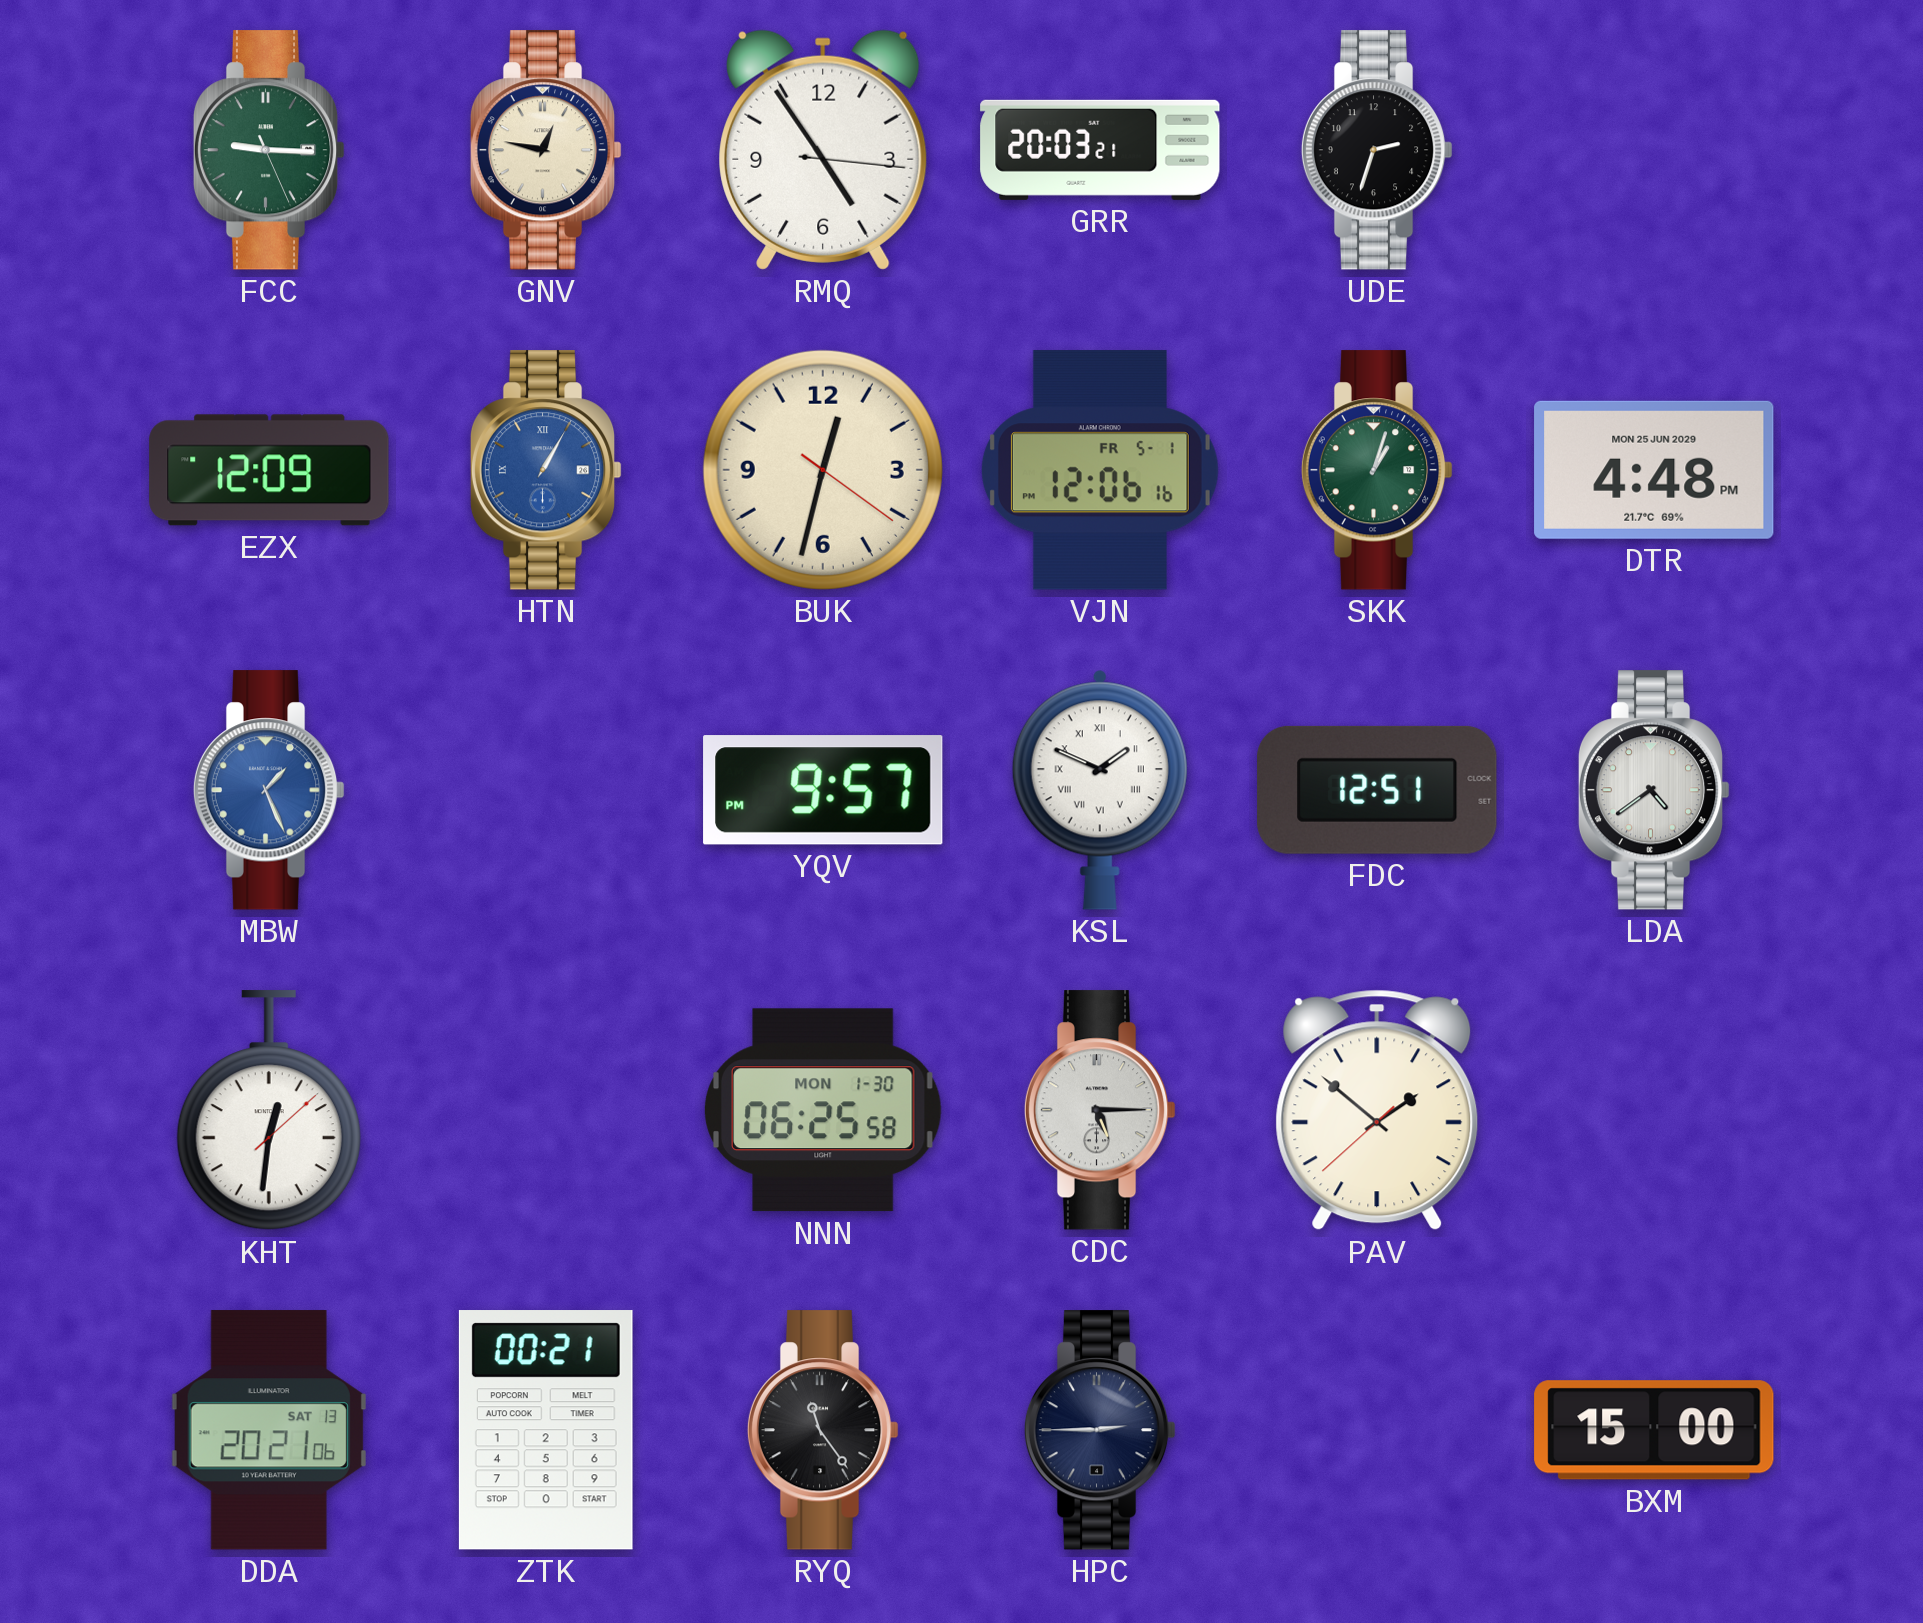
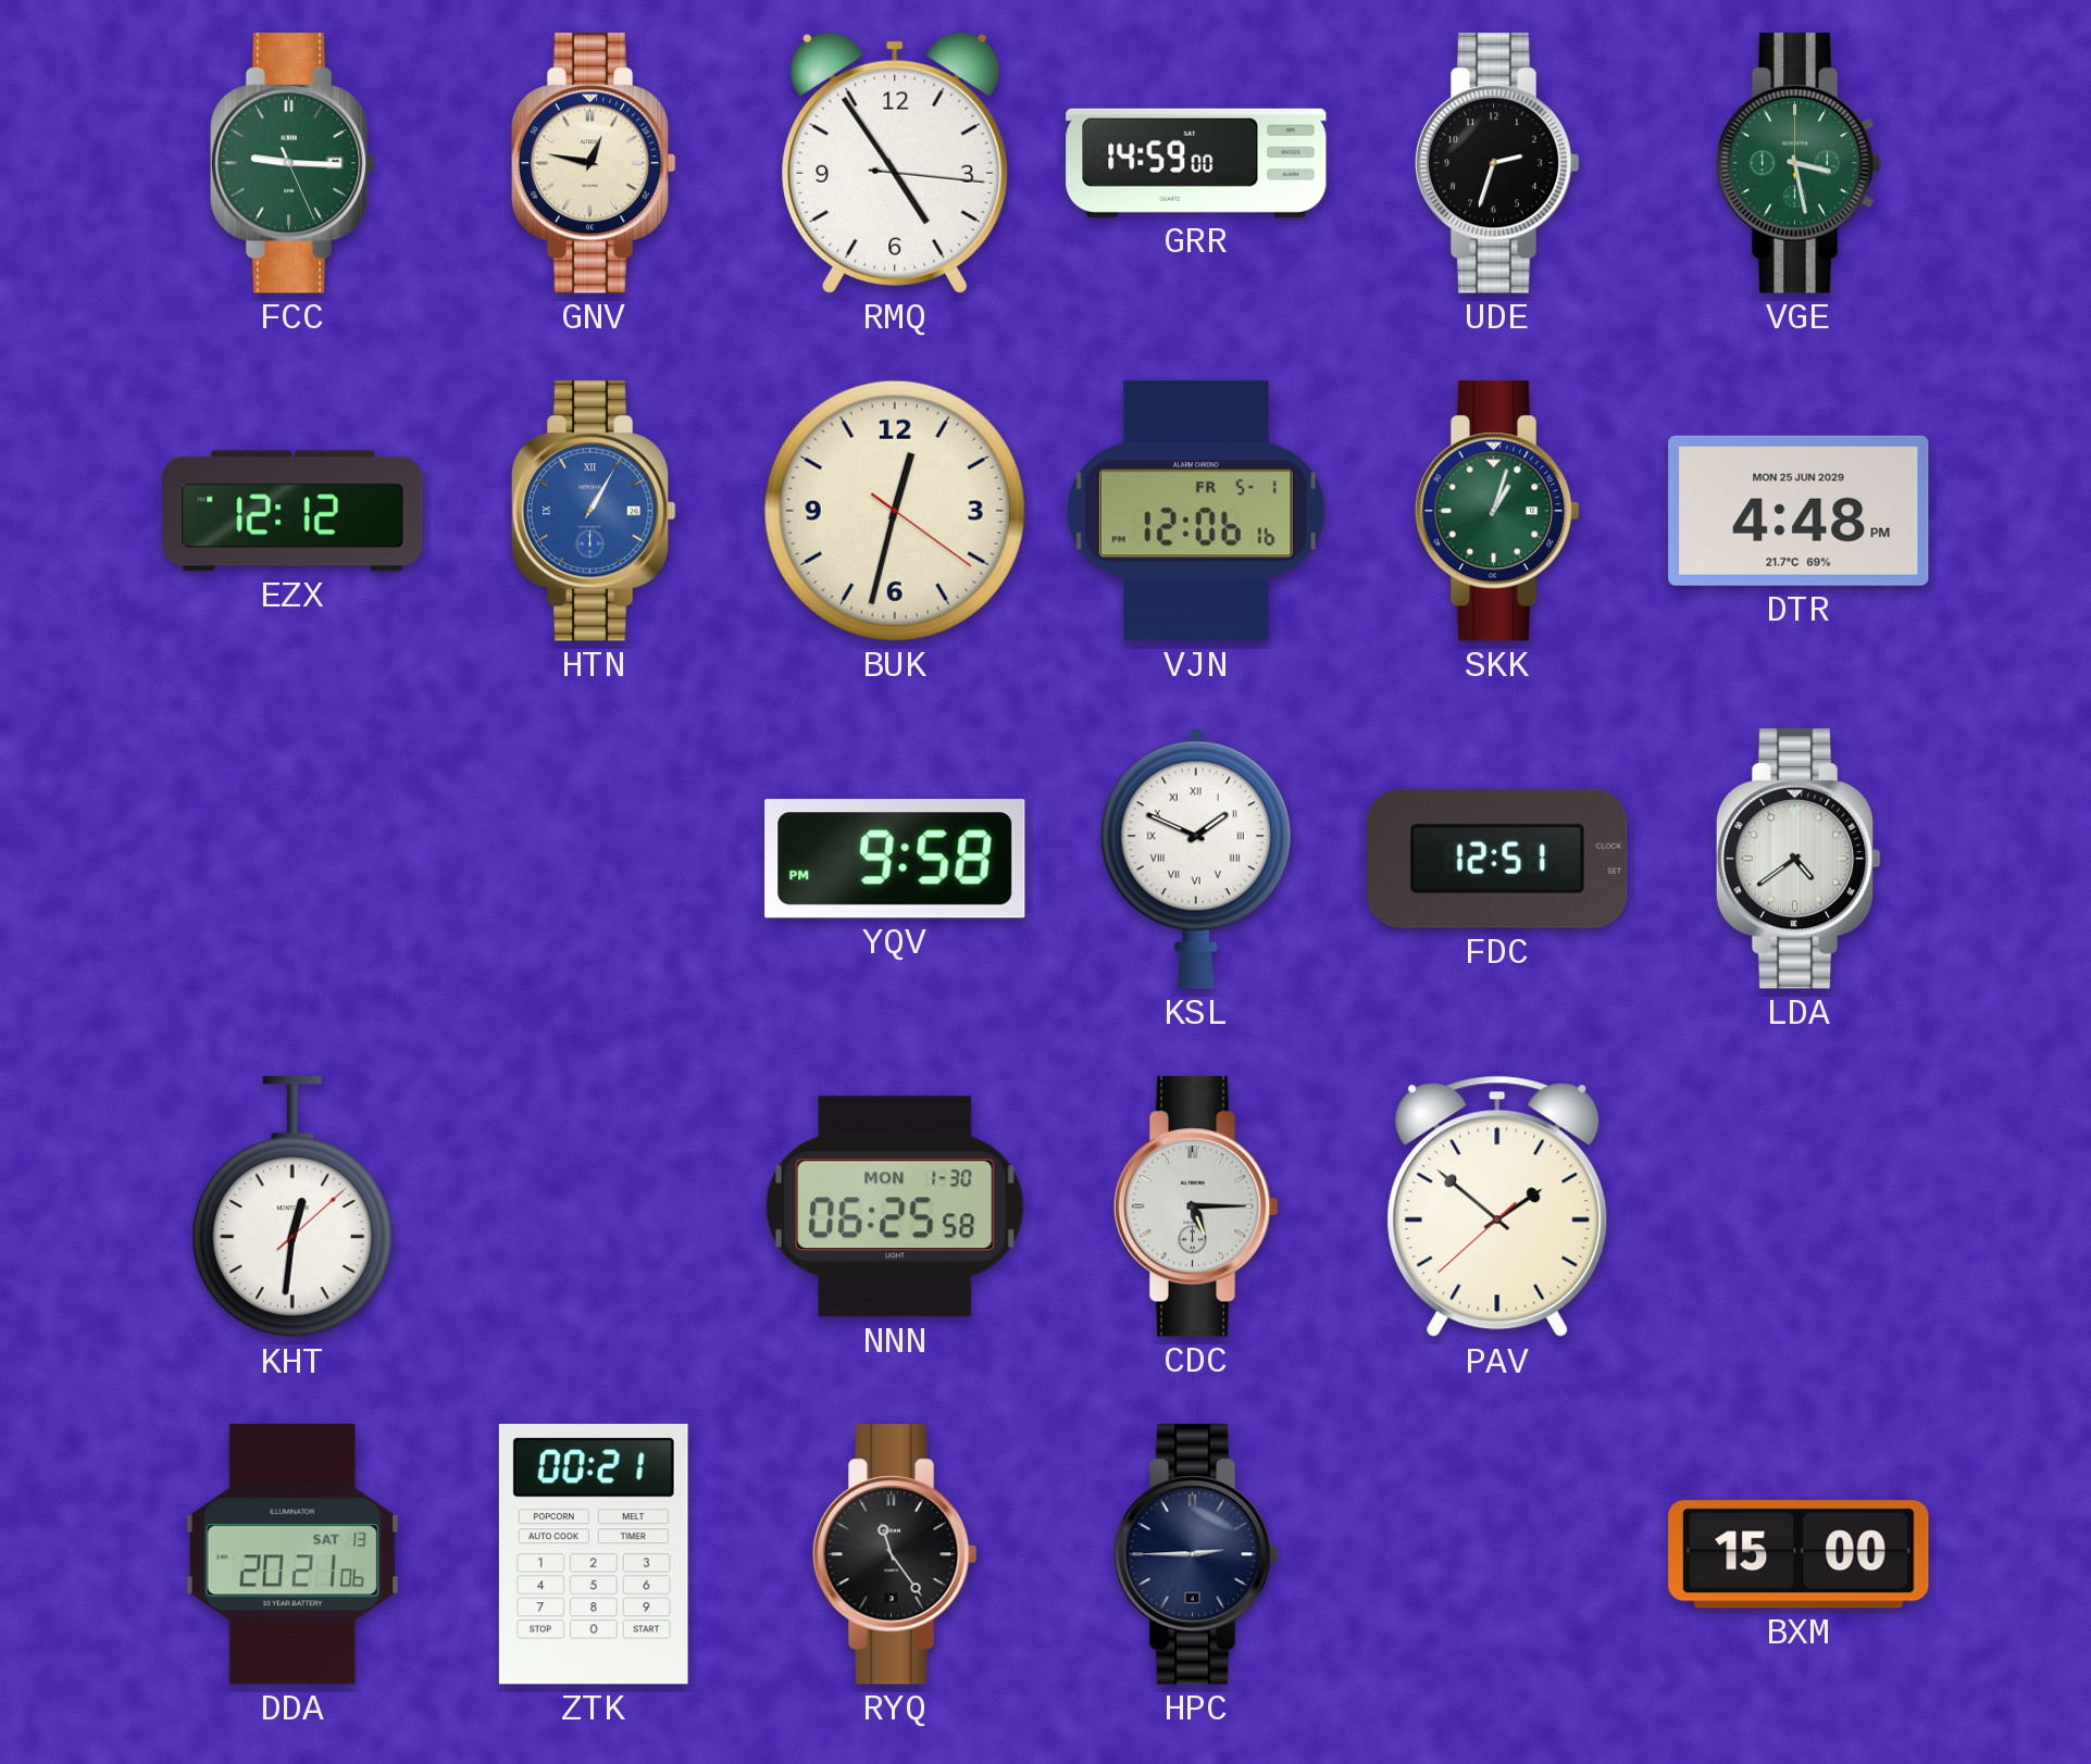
GRR: 20:03 -> 14:59 (1196, 163)
VGE: none -> 3:28 (1798, 163)
EZX: 12:09 -> 12:12 (293, 511)
MBW: 1:26 -> none (269, 790)
YQV: 9:57 -> 9:58 (895, 859)
